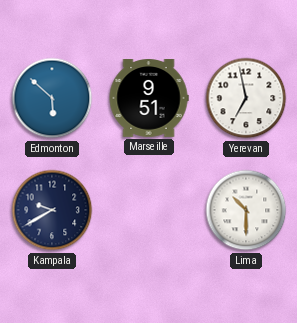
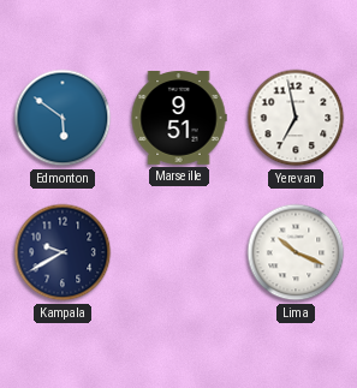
Edmonton: 5:52 -> 5:51 (63, 118)
Lima: 10:30 -> 10:19 (296, 252)
